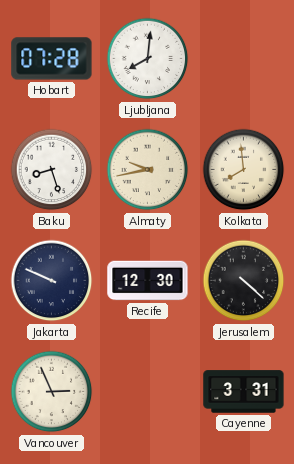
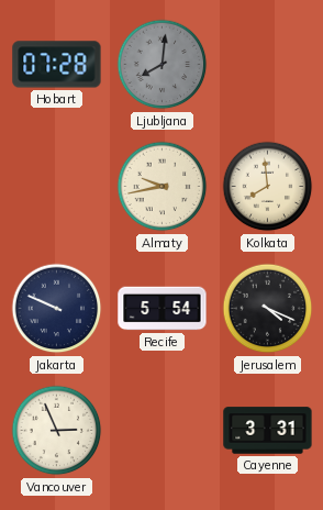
Ljubljana dial: white -> grey (163, 65)
Baku: 8:27 -> none (52, 170)
Recife: 12:30 -> 5:54 (163, 309)
Jerusalem: 4:22 -> 4:19 (268, 309)
